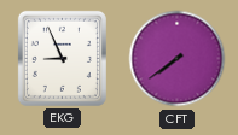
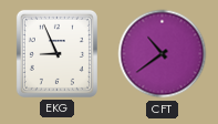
CFT: 7:39 -> 10:39 (163, 54)
